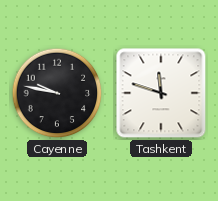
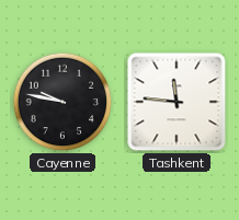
Tashkent: 11:48 -> 11:46 (177, 102)
